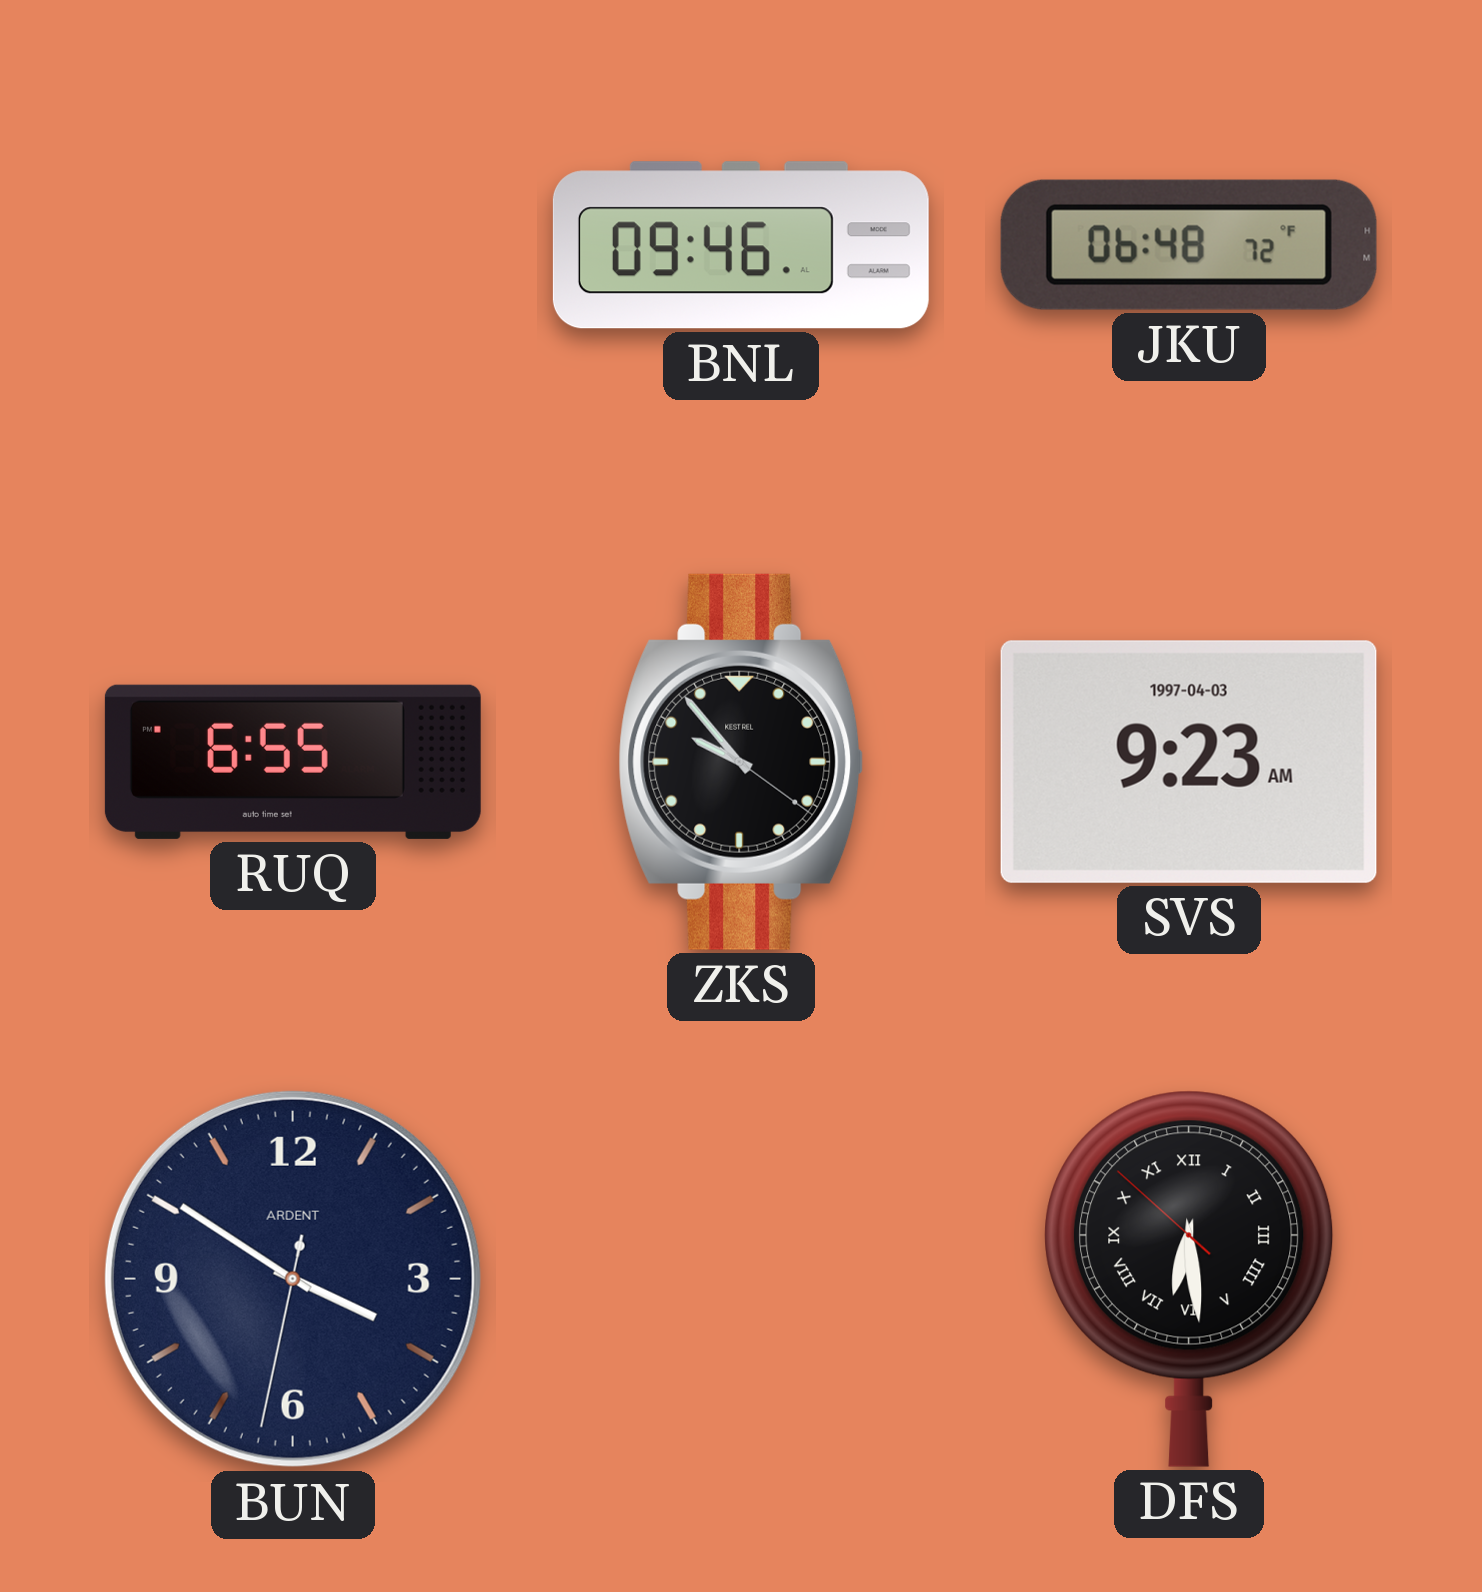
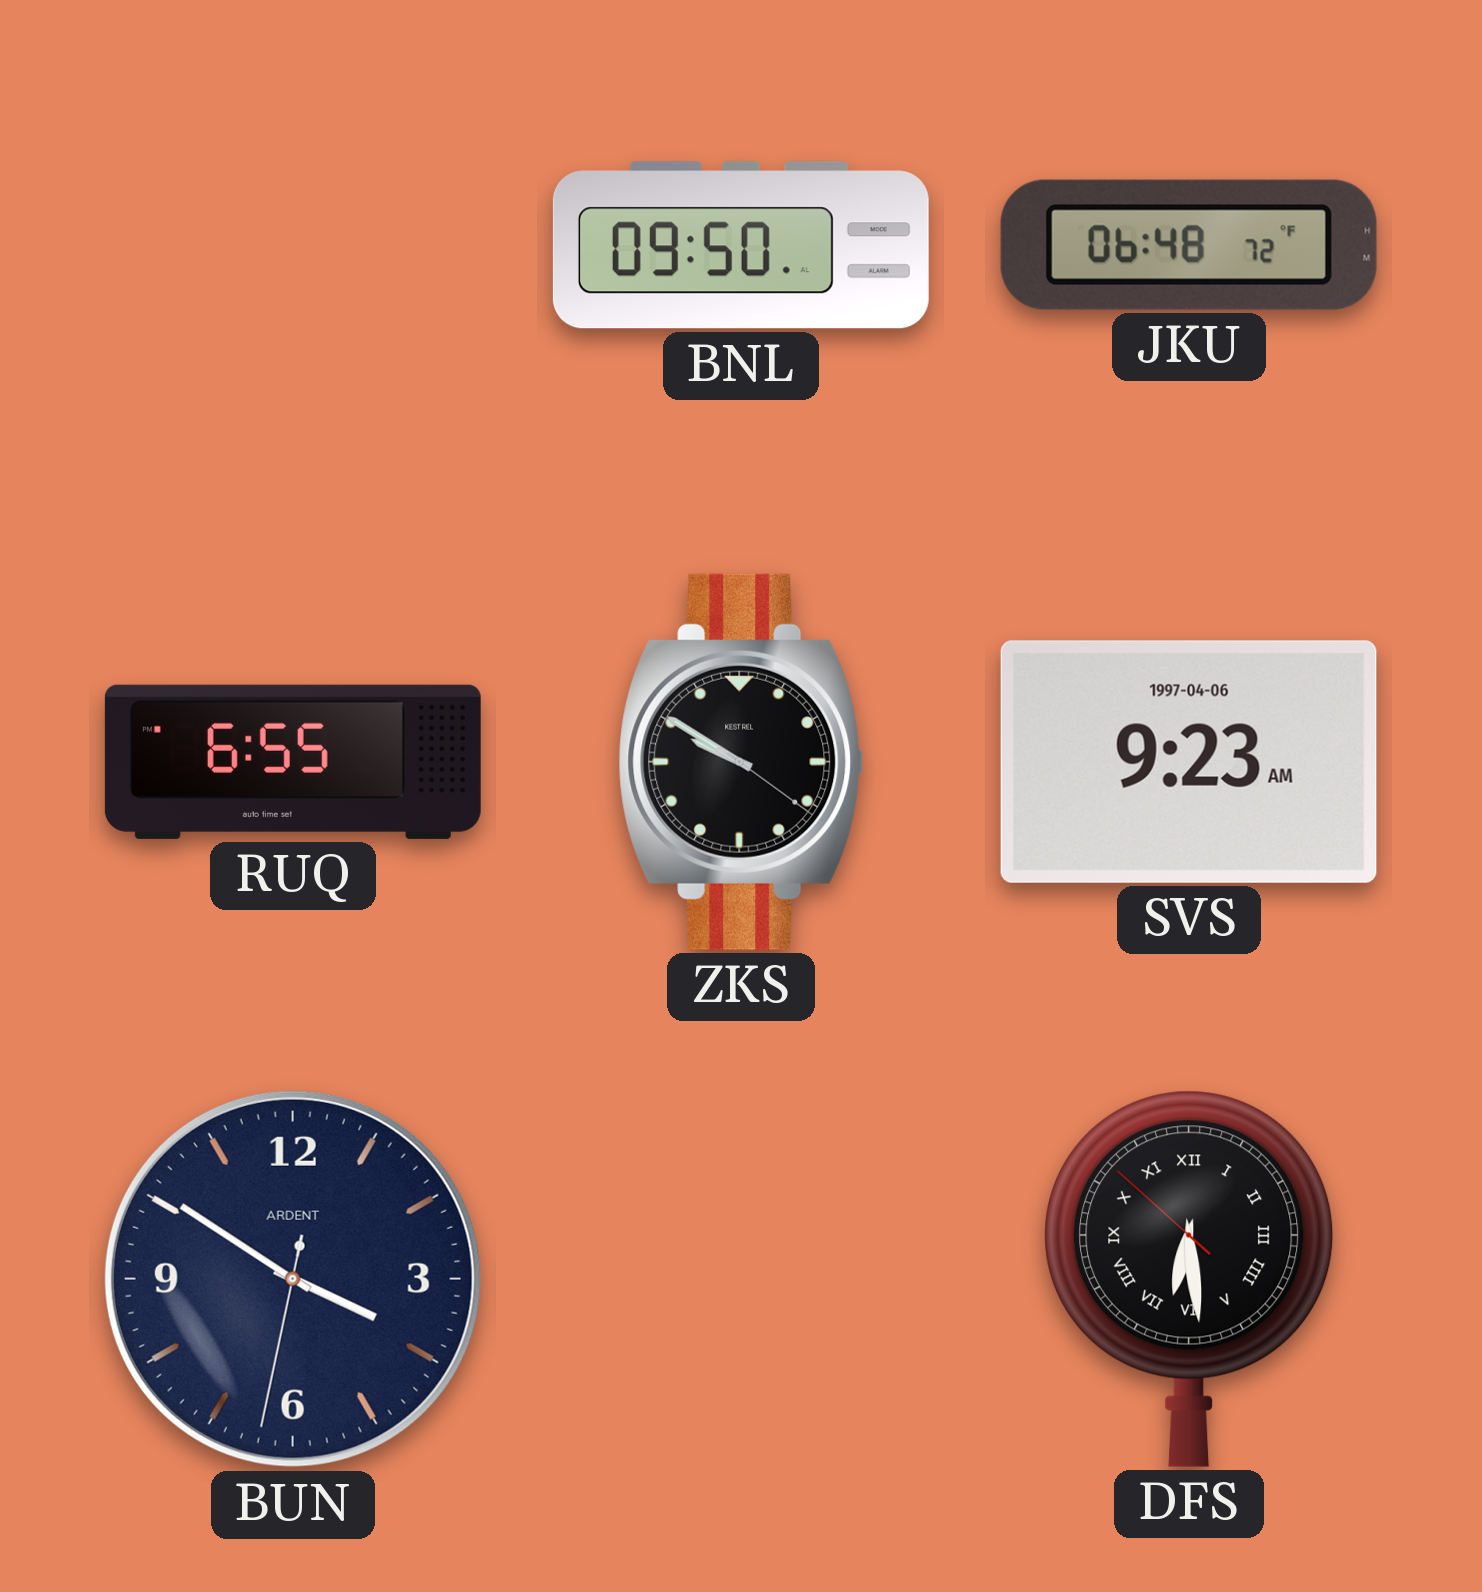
BNL: 09:46 -> 09:50 (741, 245)
ZKS: 9:53 -> 9:50 (741, 762)
SVS date: 1997-04-03 -> 1997-04-06 (1189, 762)
